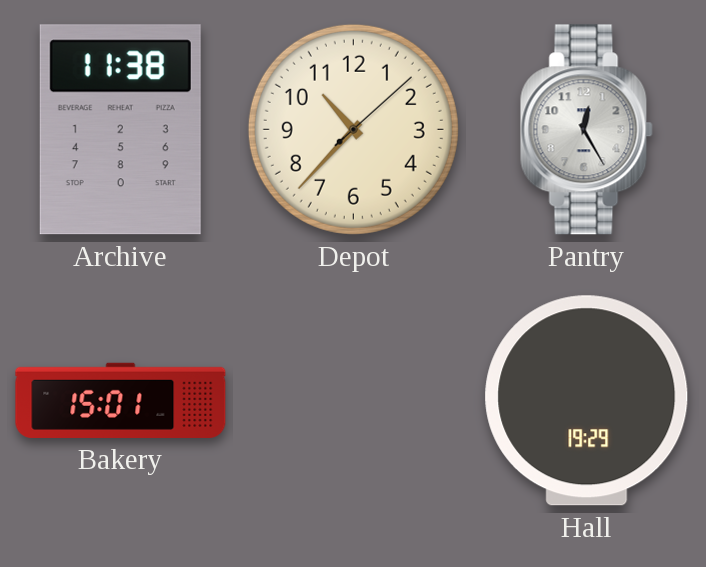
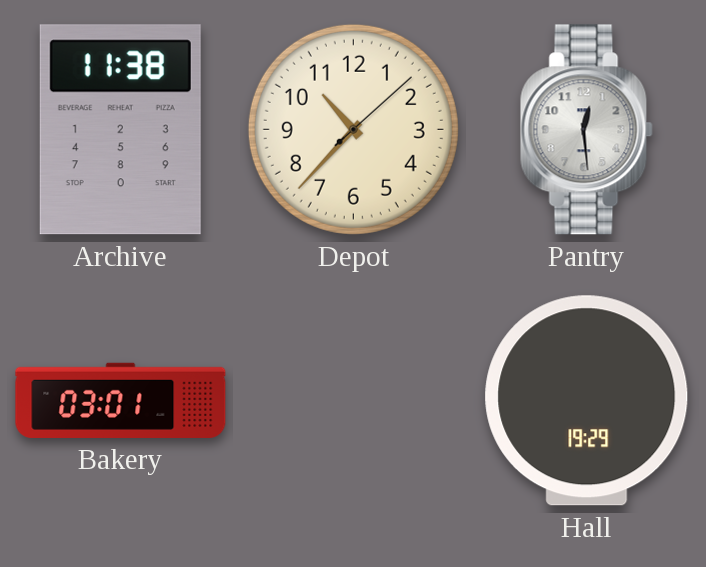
Pantry: 12:25 -> 12:29 (586, 130)
Bakery: 15:01 -> 03:01 (121, 400)
